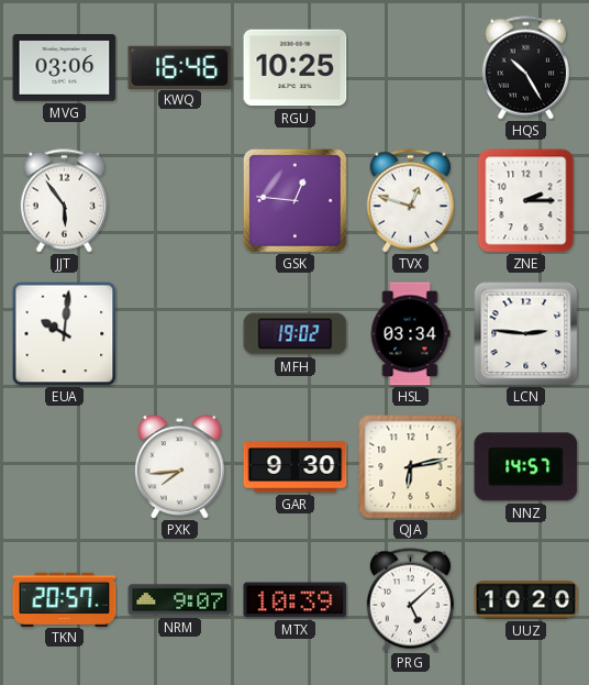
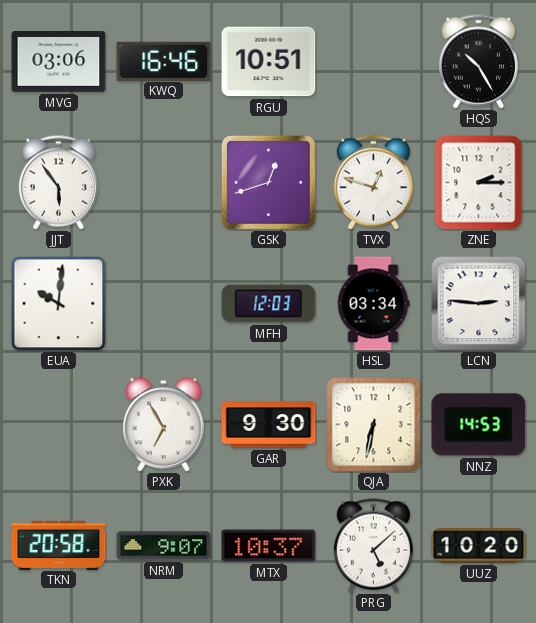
RGU: 10:25 -> 10:51 (269, 62)
GSK: 12:46 -> 12:42 (268, 182)
MFH: 19:02 -> 12:03 (269, 304)
PXK: 7:44 -> 6:55 (164, 424)
QJA: 6:13 -> 6:32 (374, 425)
NNZ: 14:57 -> 14:53 (479, 425)
TKN: 20:57 -> 20:58 (59, 545)
MTX: 10:39 -> 10:37 (269, 546)
